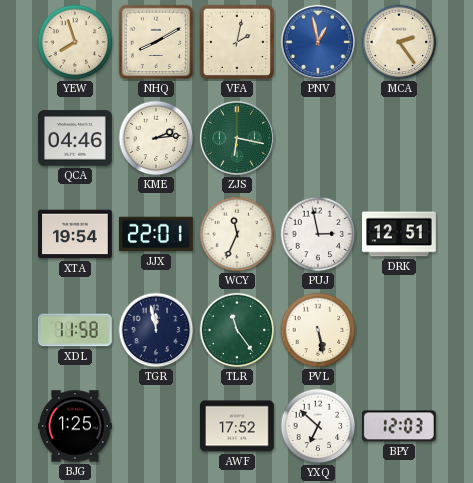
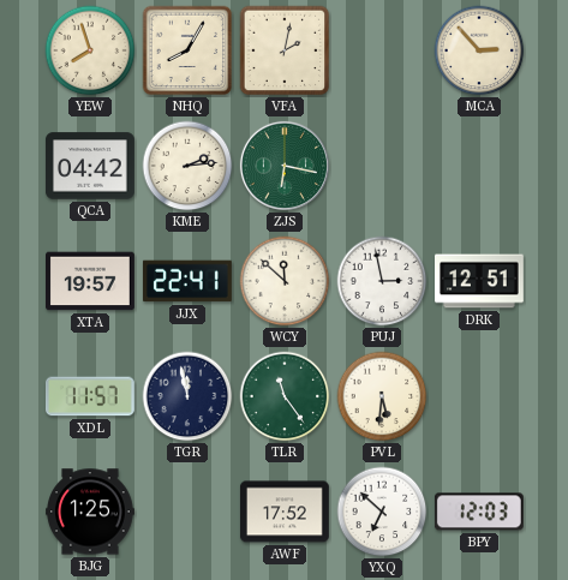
NHQ: 8:10 -> 8:05 (187, 50)
PNV: 12:58 -> none (318, 42)
MCA: 2:24 -> 2:53 (479, 50)
QCA: 04:46 -> 04:42 (90, 166)
XTA: 19:54 -> 19:57 (91, 281)
JJX: 22:01 -> 22:41 (187, 281)
WCY: 11:34 -> 11:52 (285, 281)
XDL: 11:58 -> 11:57 (90, 396)
PVL: 5:28 -> 5:31 (382, 396)
